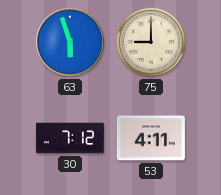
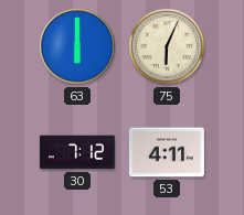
63: 5:57 -> 6:00 (77, 46)
75: 9:00 -> 6:04 (167, 46)
